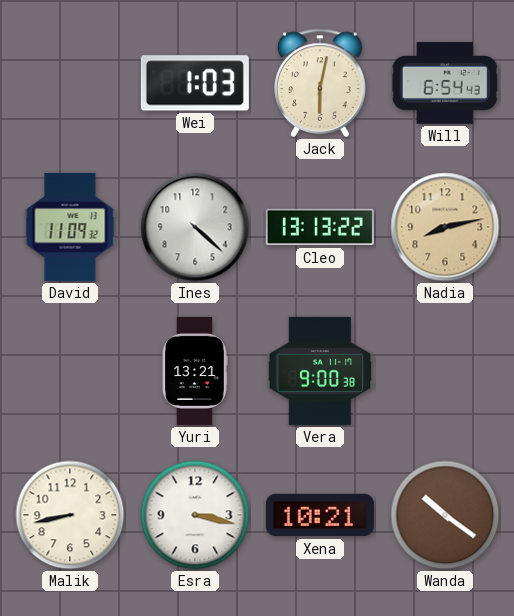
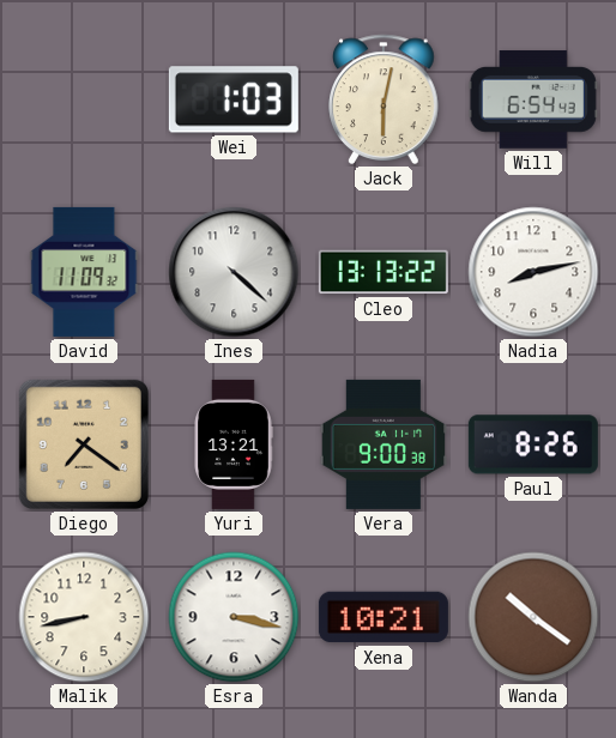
Nadia dial: champagne -> white (533, 272)
Diego: none -> 7:21 (84, 444)
Paul: none -> 8:26 (533, 444)
